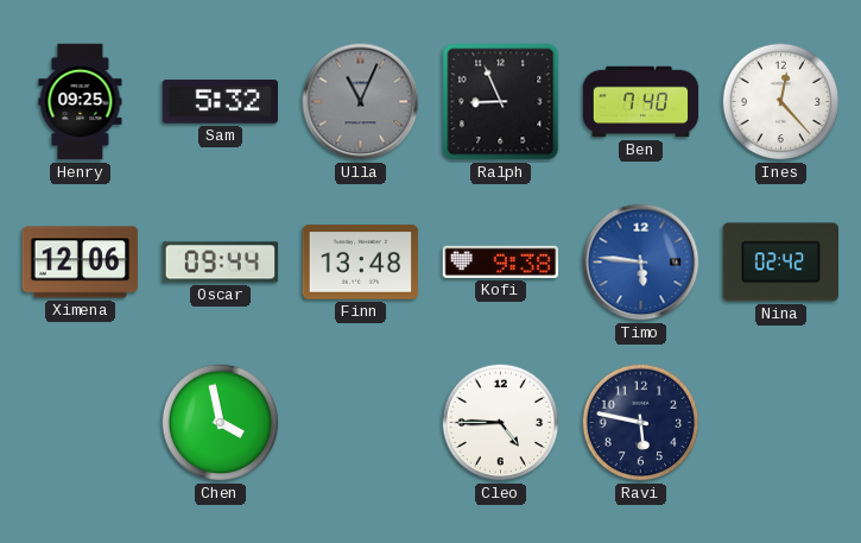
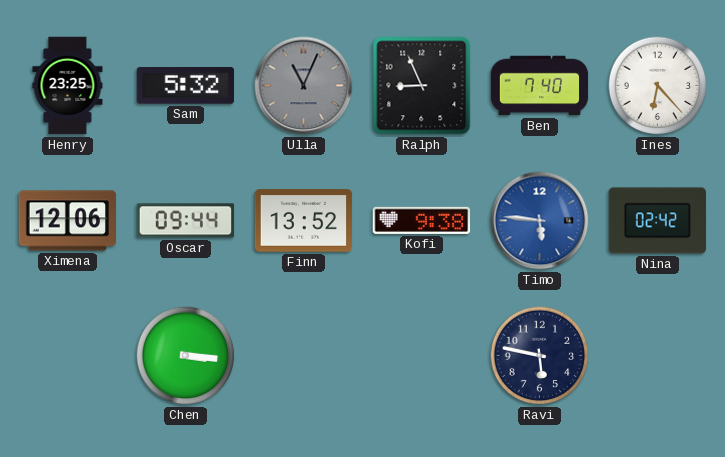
Henry: 09:25 -> 23:25 (68, 86)
Ines: 12:23 -> 6:23 (658, 86)
Finn: 13:48 -> 13:52 (304, 221)
Chen: 3:58 -> 3:16 (186, 356)
Cleo: 4:45 -> none (501, 423)
